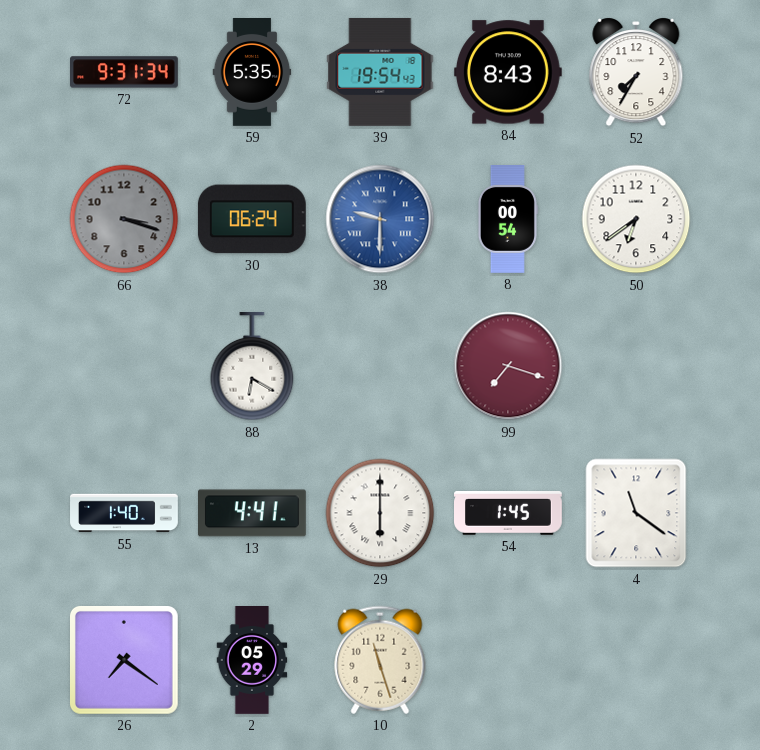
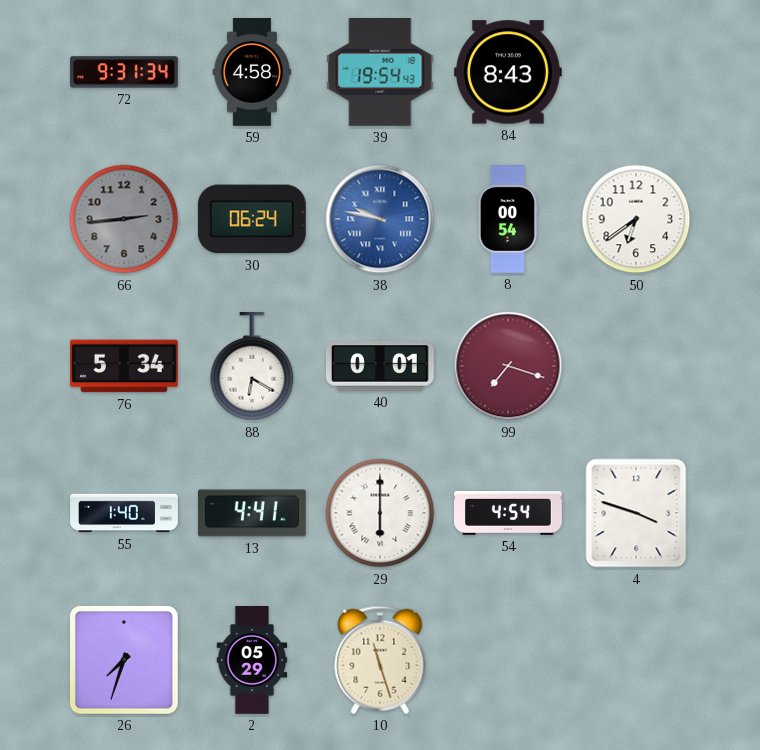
59: 5:35 -> 4:58 (252, 73)
52: 7:35 -> none (636, 72)
66: 3:18 -> 2:44 (124, 219)
38: 9:30 -> 9:47 (380, 219)
76: none -> 5:34 (125, 366)
40: none -> 0:01 (380, 366)
54: 1:45 -> 4:54 (509, 514)
4: 11:21 -> 3:48 (636, 513)
26: 7:21 -> 7:33 (124, 660)
